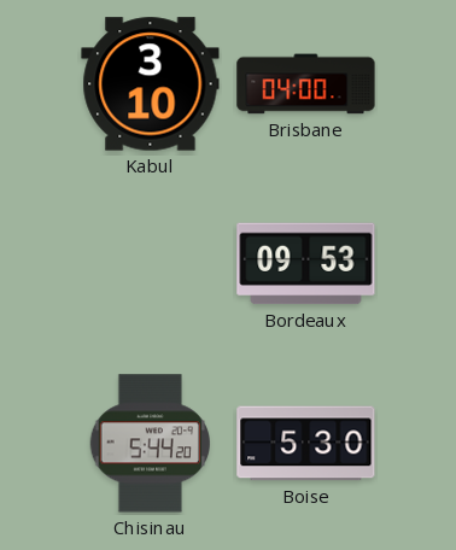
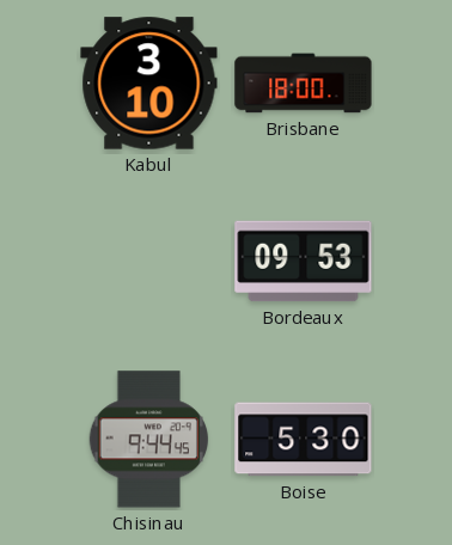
Brisbane: 04:00 -> 18:00 (304, 84)
Chisinau: 5:44 -> 9:44 (148, 440)
